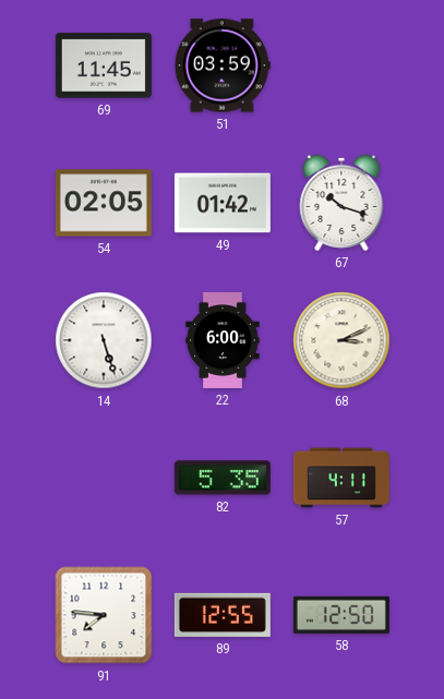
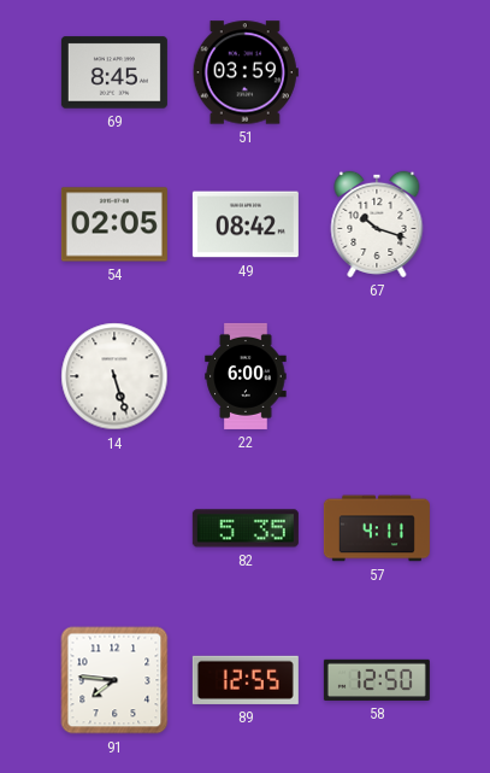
69: 11:45 -> 8:45 (114, 72)
49: 01:42 -> 08:42 (246, 224)
68: 3:11 -> none (341, 340)
